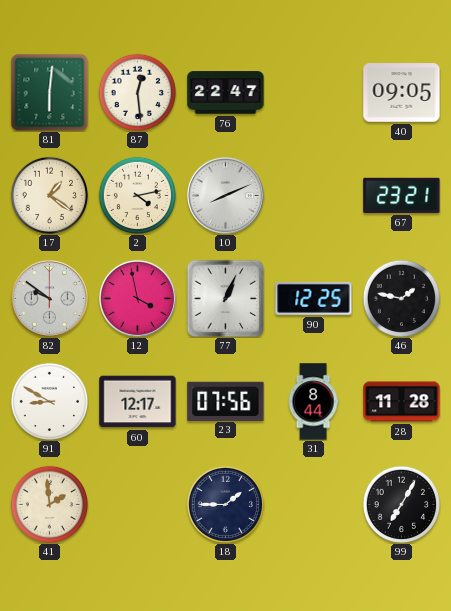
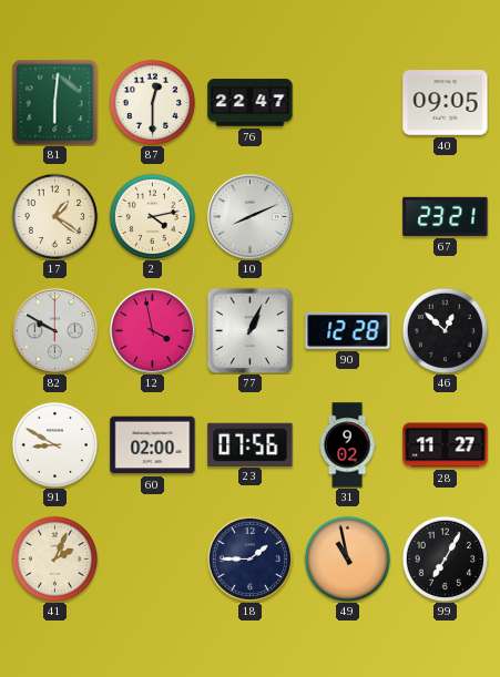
87: 12:29 -> 12:30 (152, 102)
82: 9:51 -> 9:50 (54, 330)
90: 12:25 -> 12:28 (348, 330)
46: 1:47 -> 12:52 (445, 330)
60: 12:17 -> 02:00 (153, 445)
31: 8:44 -> 9:02 (347, 445)
28: 11:28 -> 11:27 (446, 445)
41: 1:59 -> 2:04 (54, 558)
49: none -> 10:58 (347, 558)
